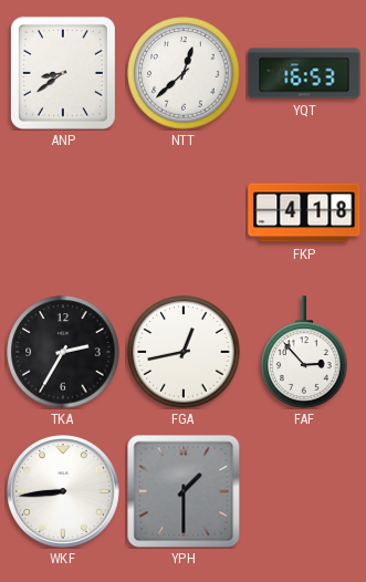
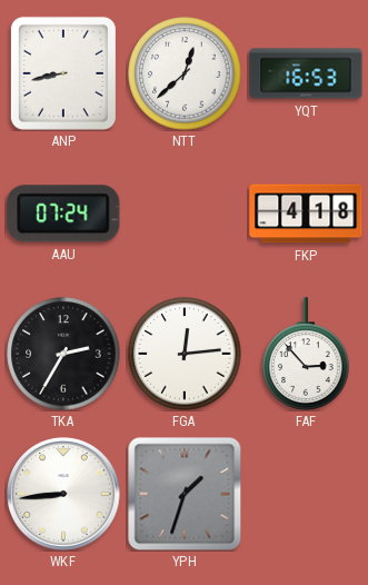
ANP: 8:39 -> 8:43 (63, 73)
AAU: none -> 07:24 (63, 214)
FGA: 12:43 -> 12:14 (185, 354)
YPH: 1:30 -> 1:33 (185, 494)
